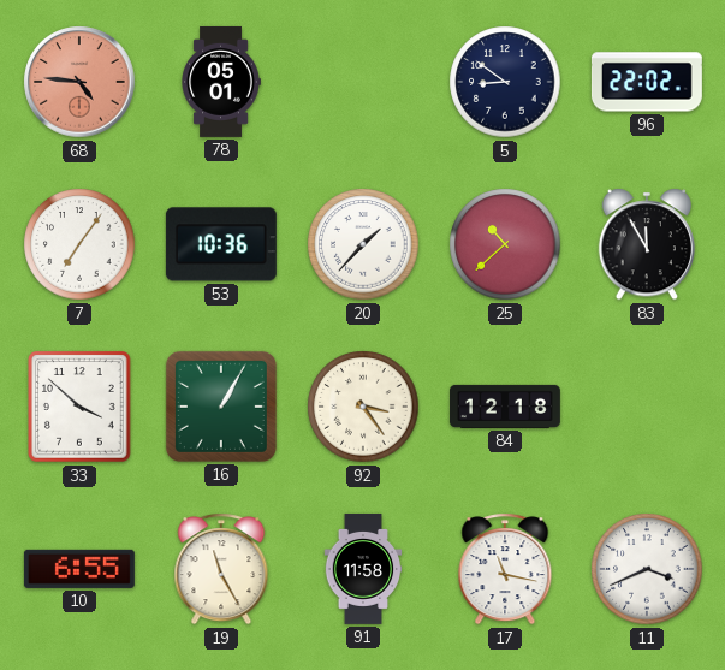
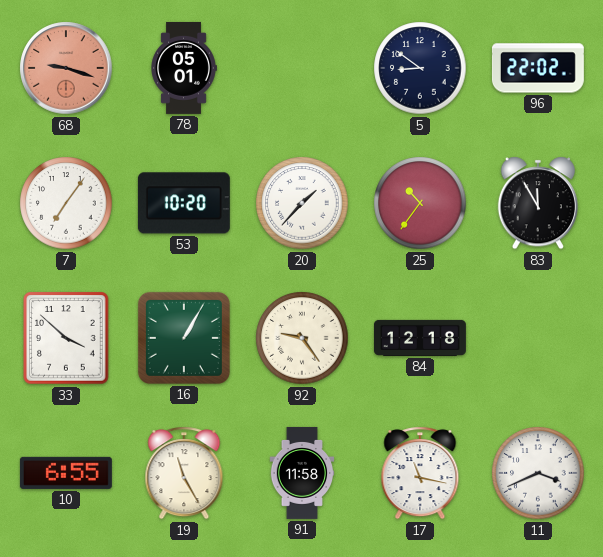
68: 4:46 -> 9:18 (66, 68)
53: 10:36 -> 10:20 (184, 203)
25: 10:38 -> 10:36 (420, 203)
92: 3:24 -> 9:24 (302, 338)
